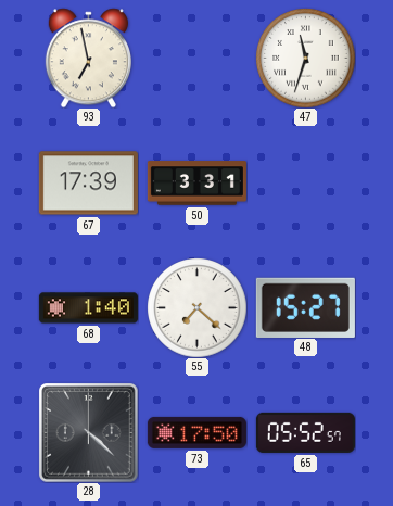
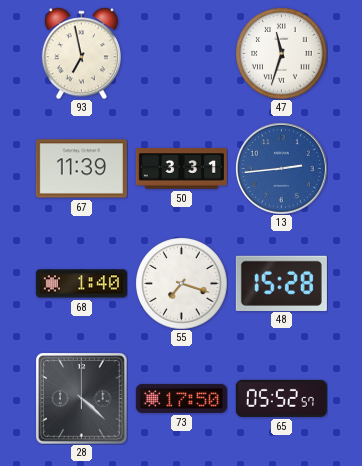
67: 17:39 -> 11:39 (81, 169)
13: none -> 2:44 (282, 169)
55: 7:22 -> 7:18 (181, 283)
48: 15:27 -> 15:28 (281, 283)
